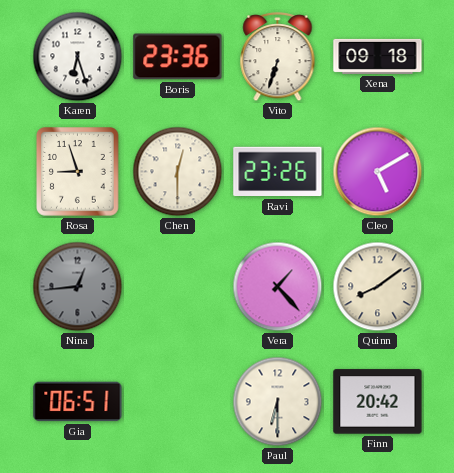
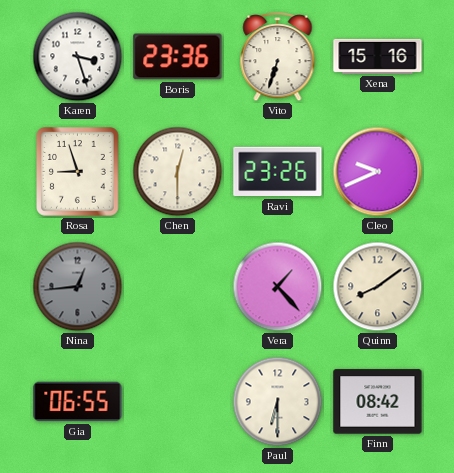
Karen: 6:27 -> 3:27 (78, 57)
Xena: 09:18 -> 15:16 (378, 56)
Cleo: 5:10 -> 9:41 (378, 172)
Gia: 06:51 -> 06:55 (78, 402)
Finn: 20:42 -> 08:42 (378, 402)
